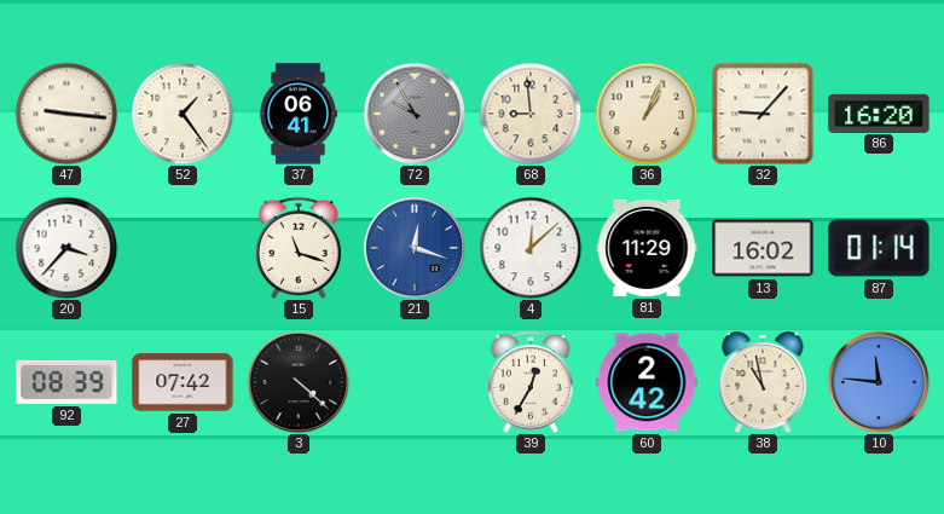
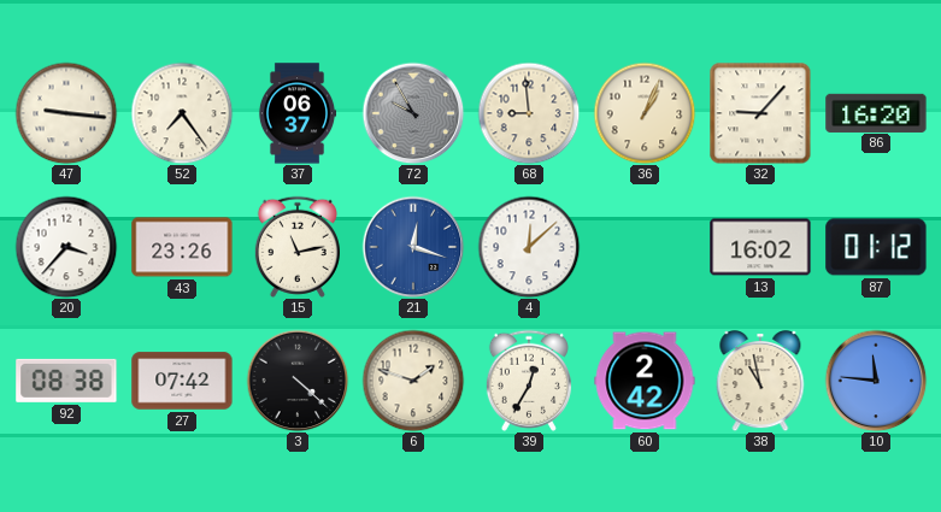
52: 1:24 -> 7:24 (182, 113)
37: 06:41 -> 06:37 (298, 113)
43: none -> 23:26 (182, 247)
15: 11:18 -> 11:13 (298, 247)
81: 11:29 -> none (647, 248)
87: 01:14 -> 01:12 (876, 247)
92: 08:39 -> 08:38 (66, 381)
6: none -> 1:48 (413, 381)
